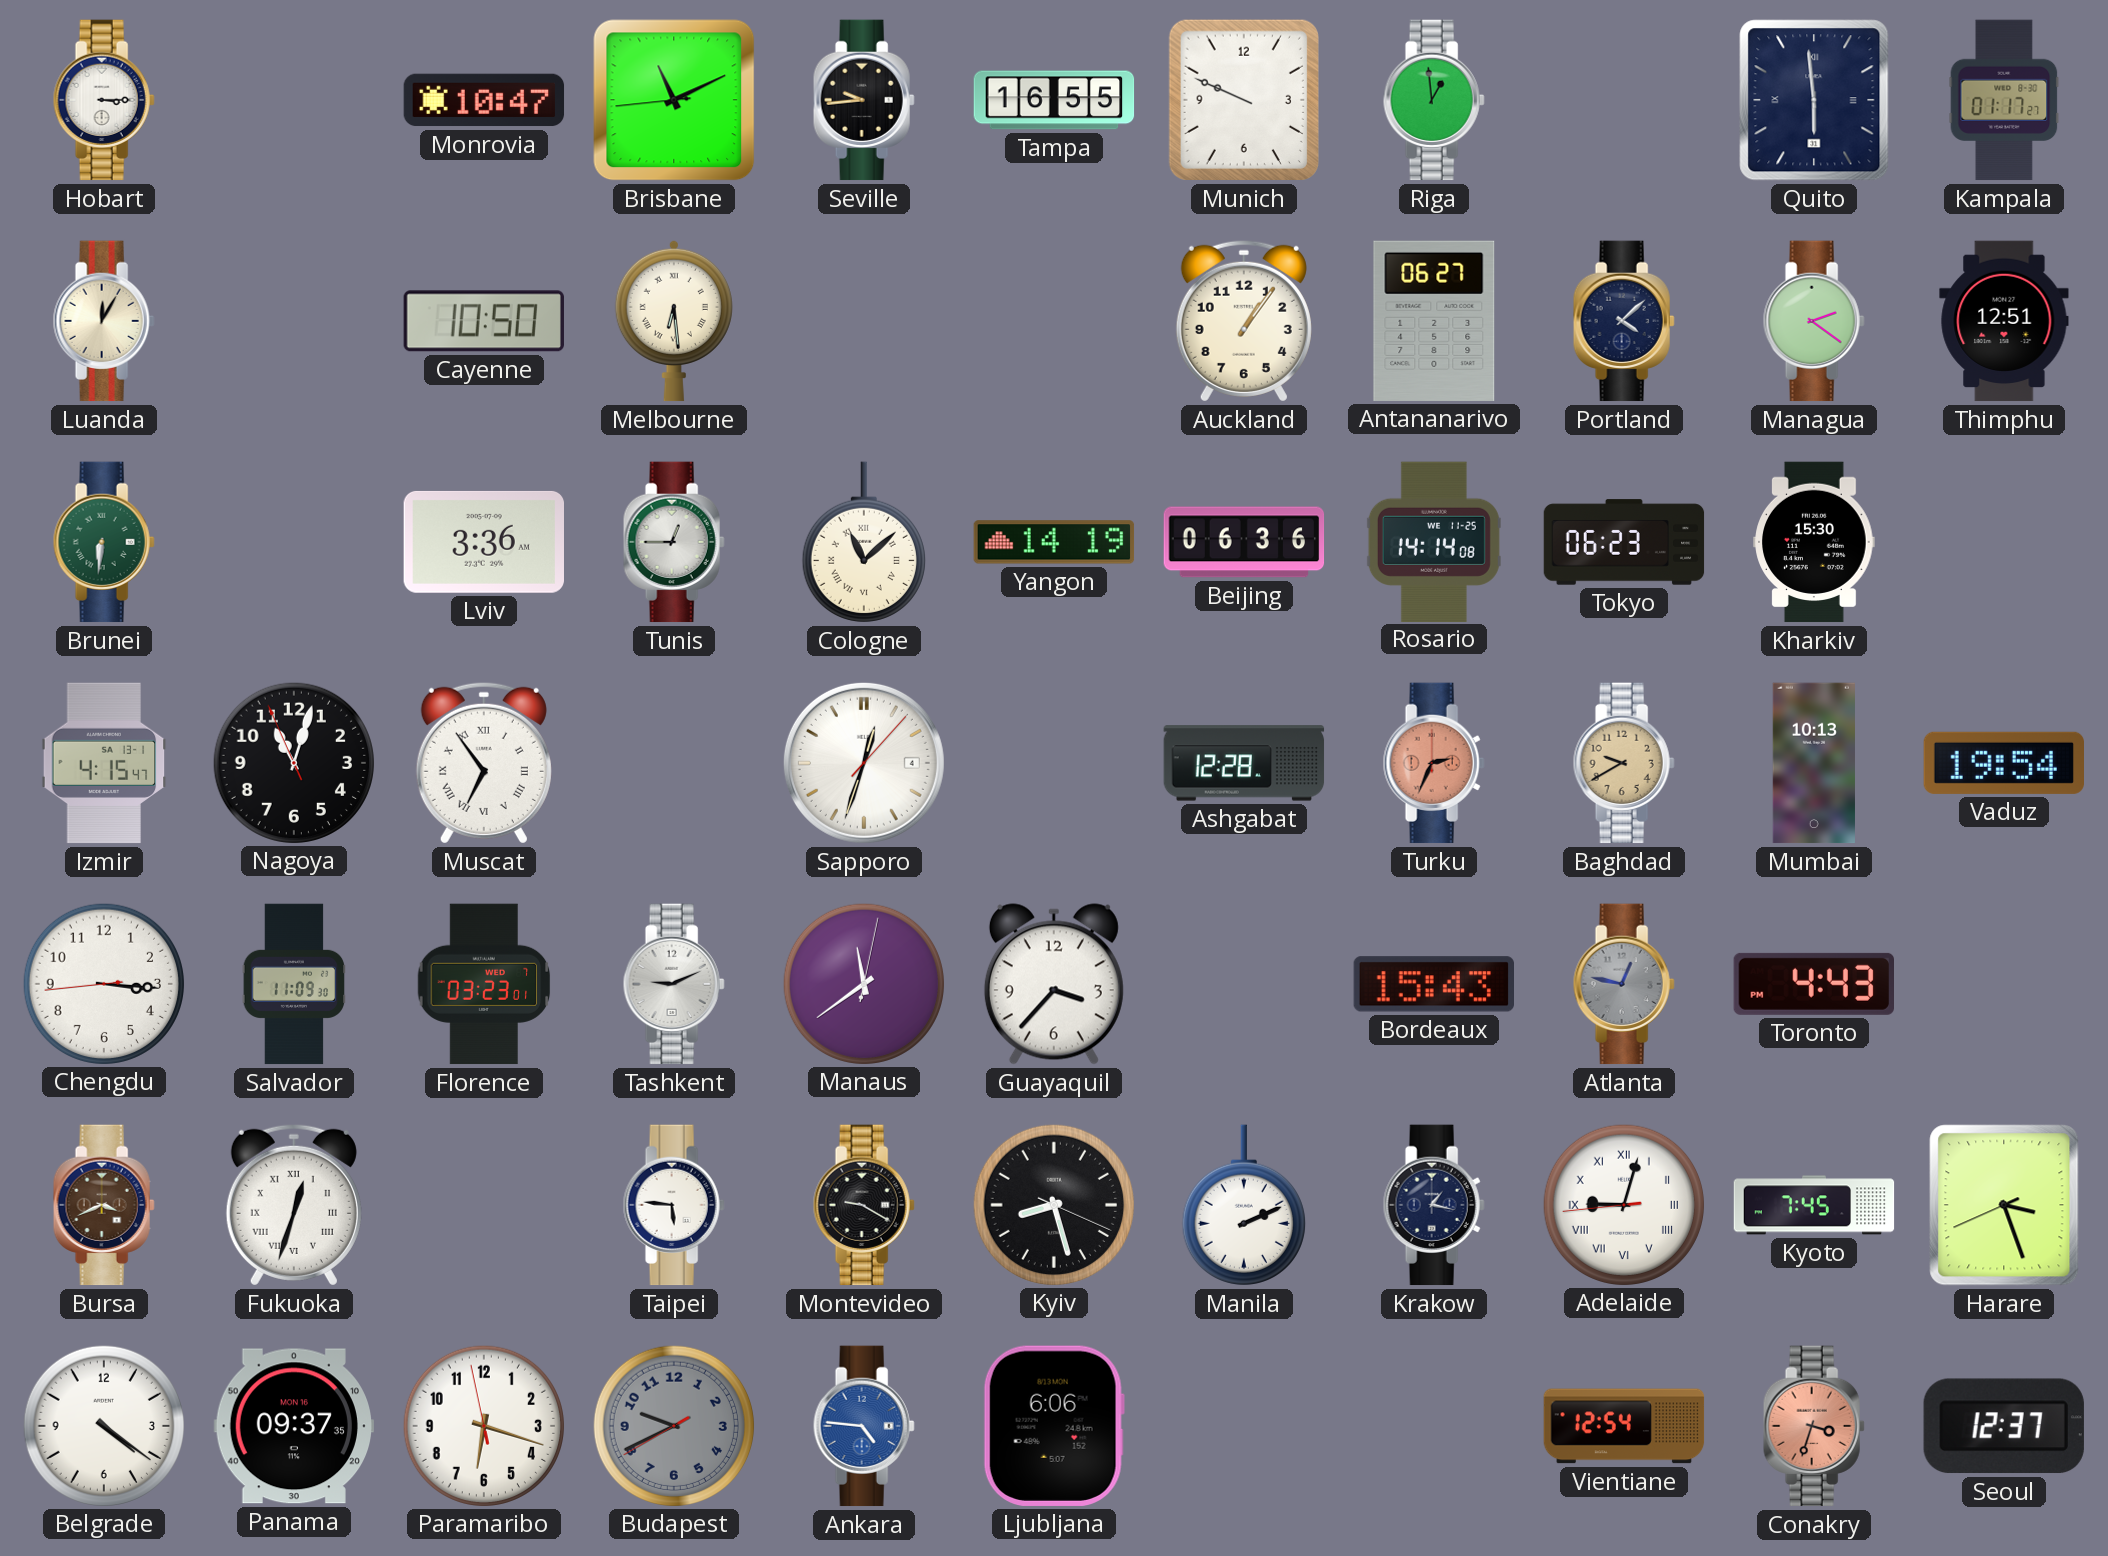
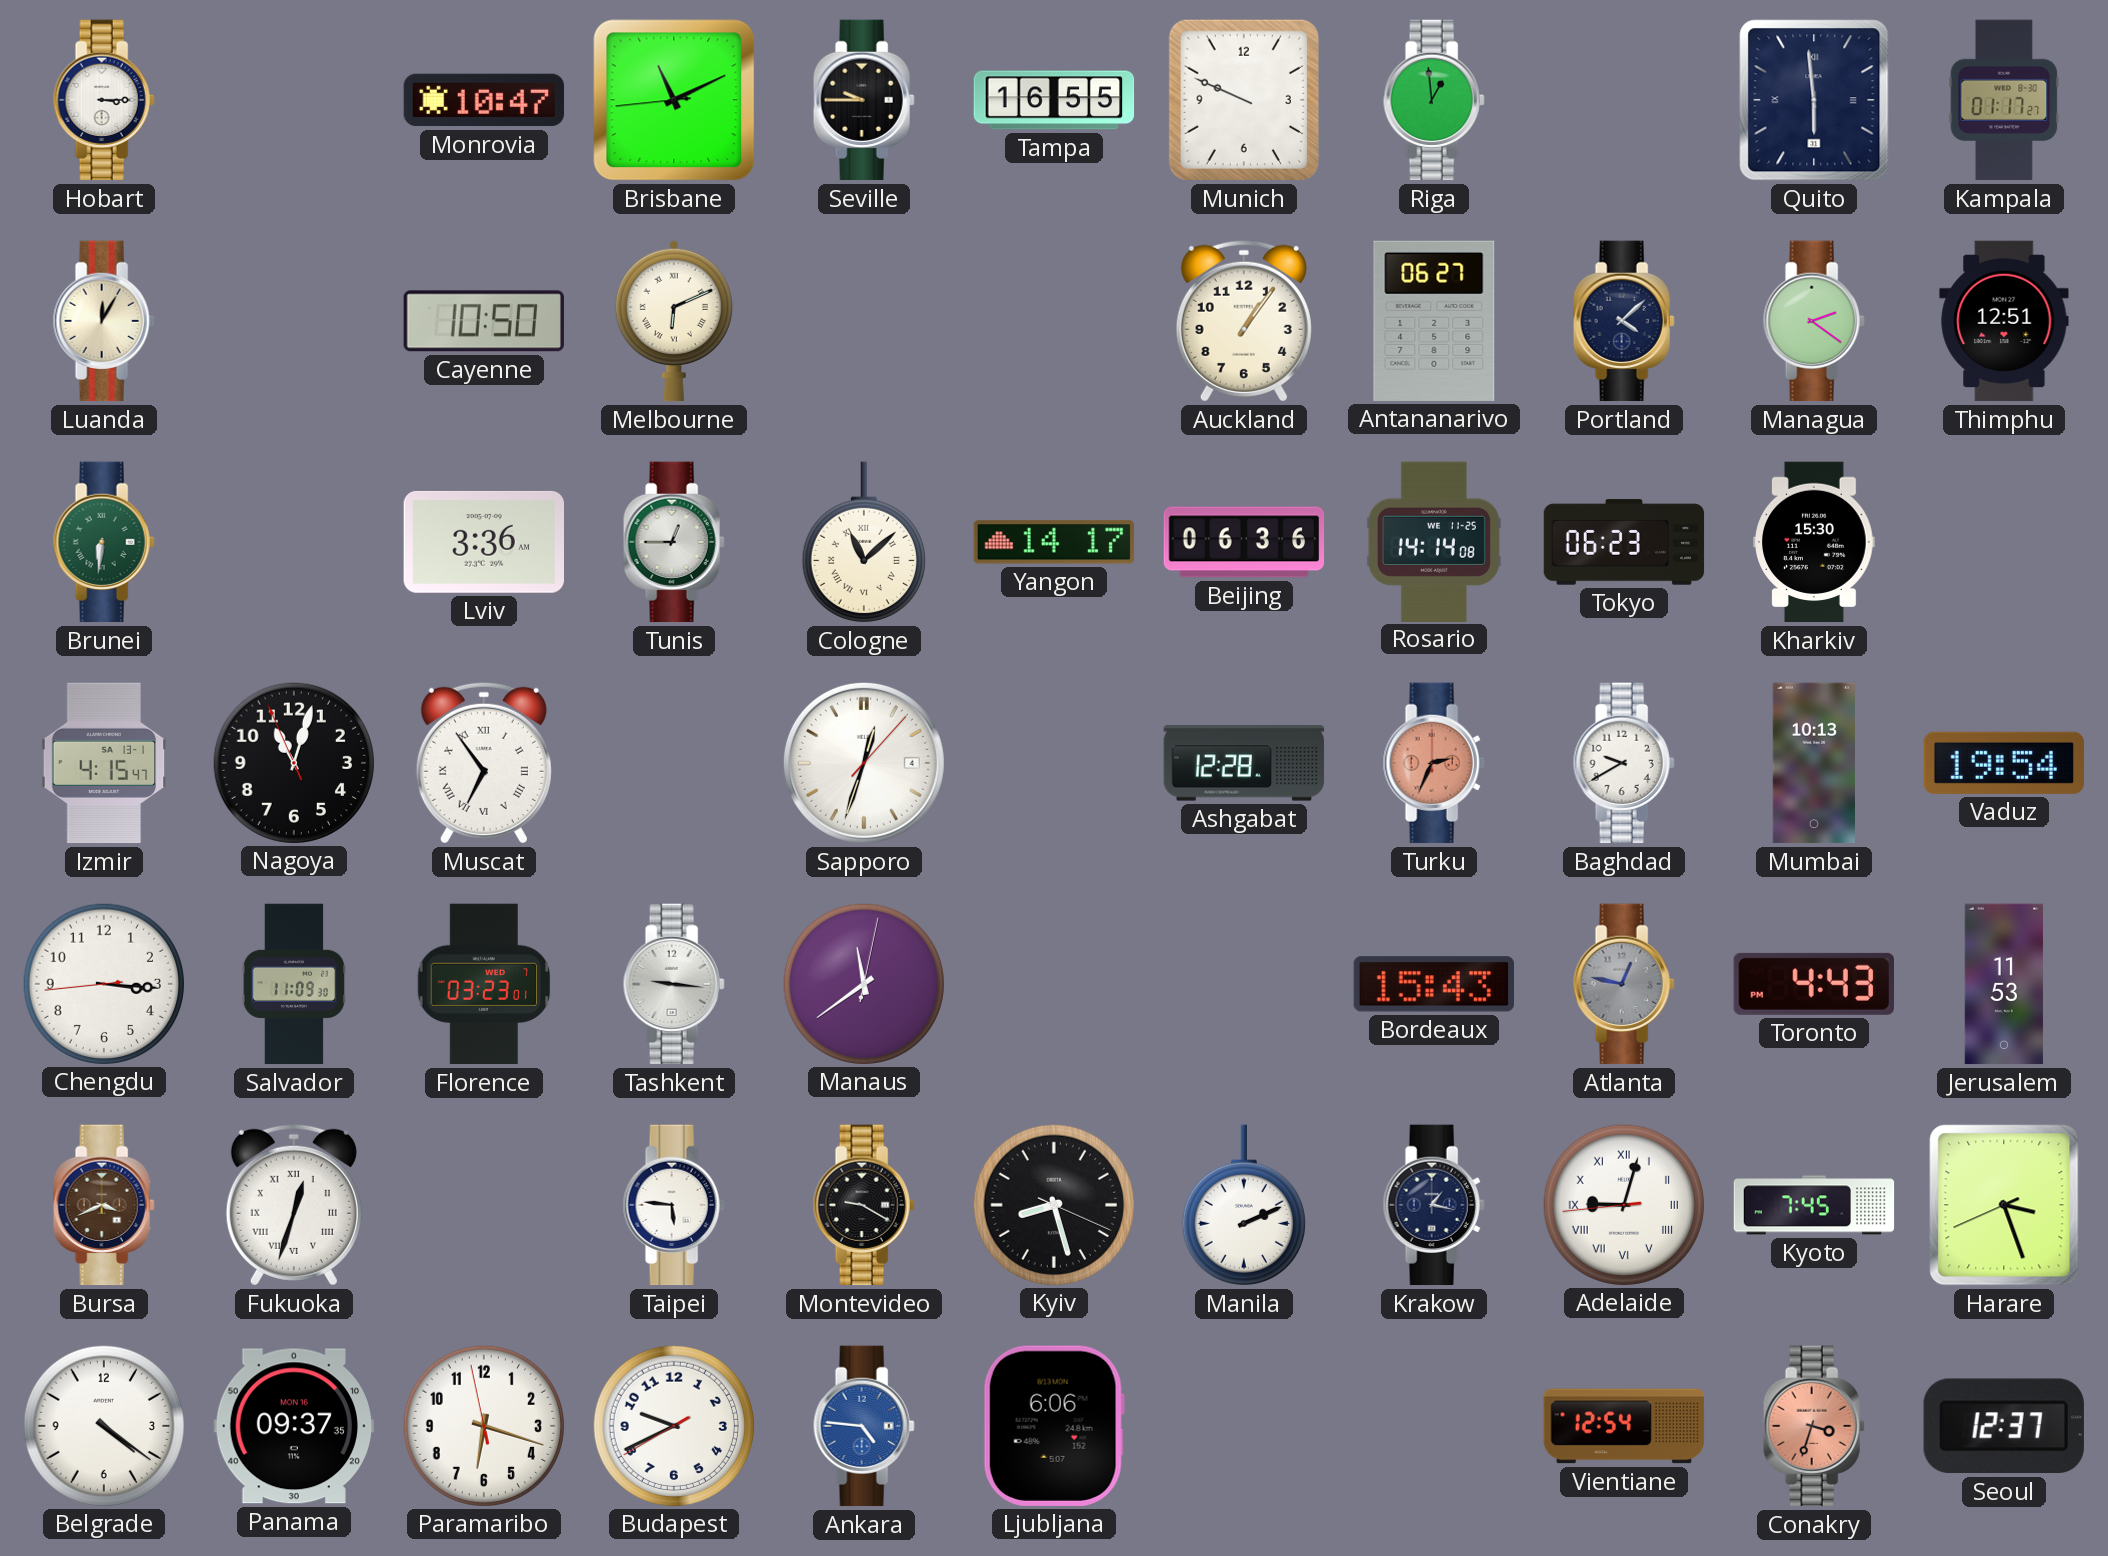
Seville: 9:44 -> 9:45 (864, 100)
Melbourne: 6:29 -> 6:11 (674, 321)
Yangon: 14:19 -> 14:17 (1054, 542)
Baghdad dial: champagne -> white (1624, 763)
Tashkent: 9:11 -> 9:16 (674, 984)
Guayaquil: 3:37 -> none (1054, 984)
Jerusalem: none -> 11:53 (2004, 984)
Budapest dial: grey -> white (673, 1425)
